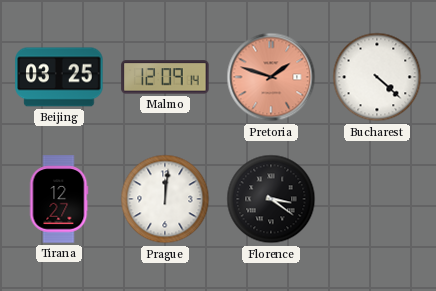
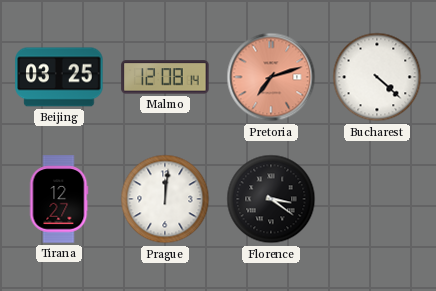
Malmo: 12:09 -> 12:08 (165, 77)
Pretoria: 1:48 -> 7:12 (271, 77)
